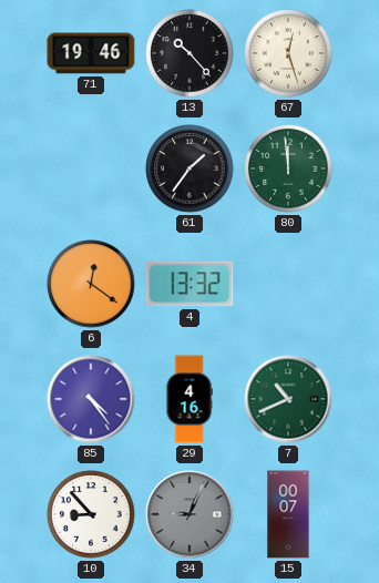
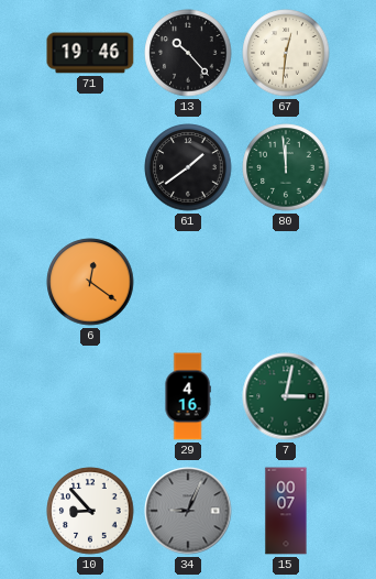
67: 12:27 -> 12:31 (286, 53)
61: 1:36 -> 1:39 (188, 167)
4: 13:32 -> none (189, 284)
85: 4:24 -> none (91, 399)
7: 10:41 -> 3:02 (286, 396)
